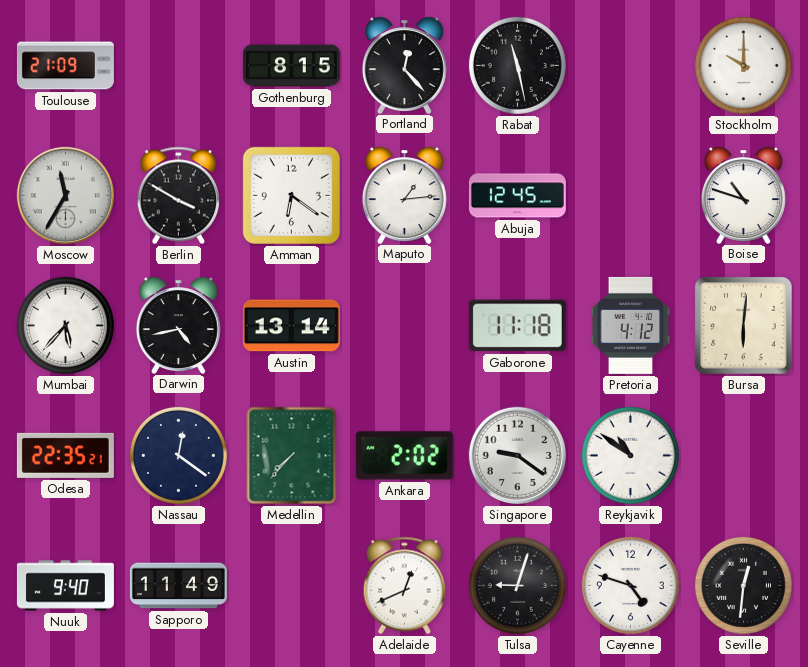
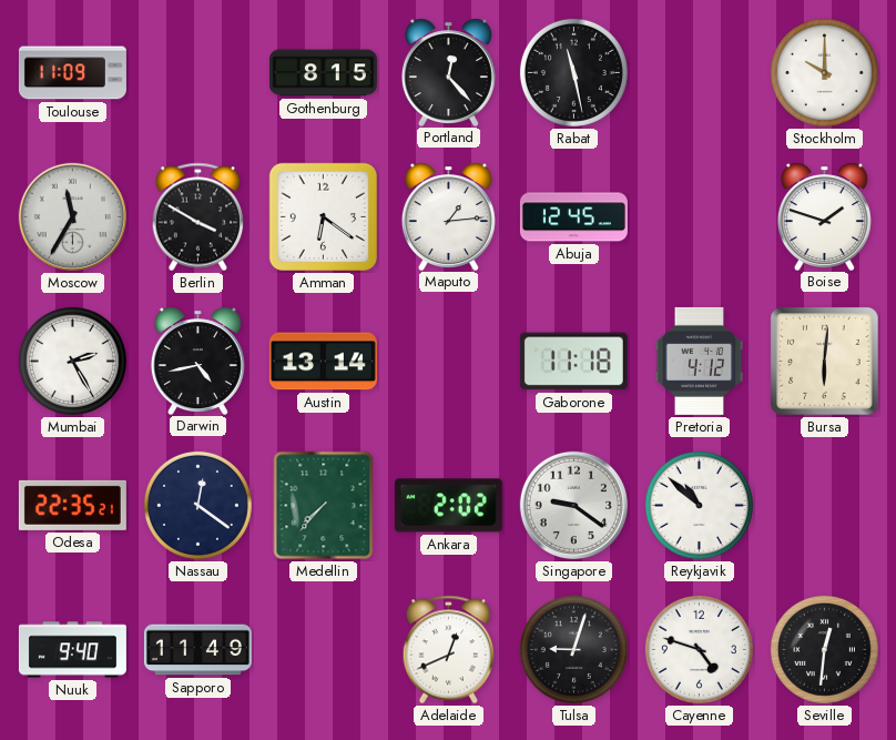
Toulouse: 21:09 -> 11:09 (72, 73)
Boise: 10:48 -> 1:48 (824, 216)
Mumbai: 5:37 -> 2:25 (72, 361)
Reykjavik: 10:51 -> 10:52 (699, 505)
